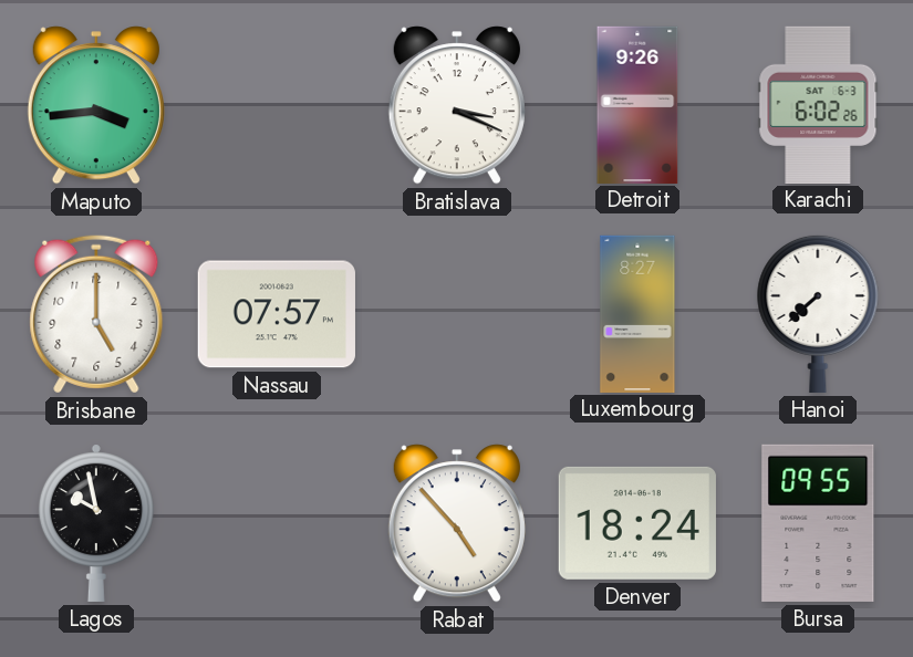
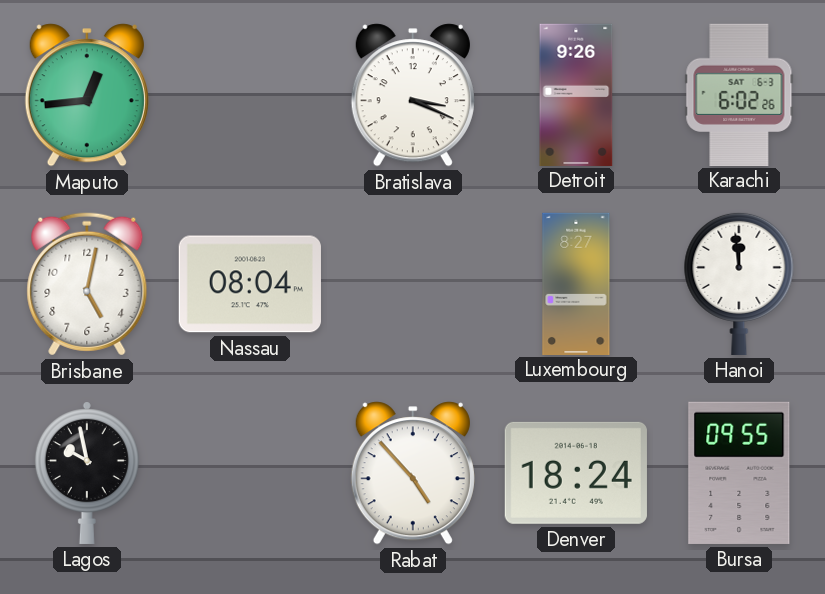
Maputo: 3:44 -> 12:44 (87, 95)
Brisbane: 5:00 -> 5:02 (87, 284)
Nassau: 07:57 -> 08:04 (250, 284)
Hanoi: 7:38 -> 11:59 (739, 283)
